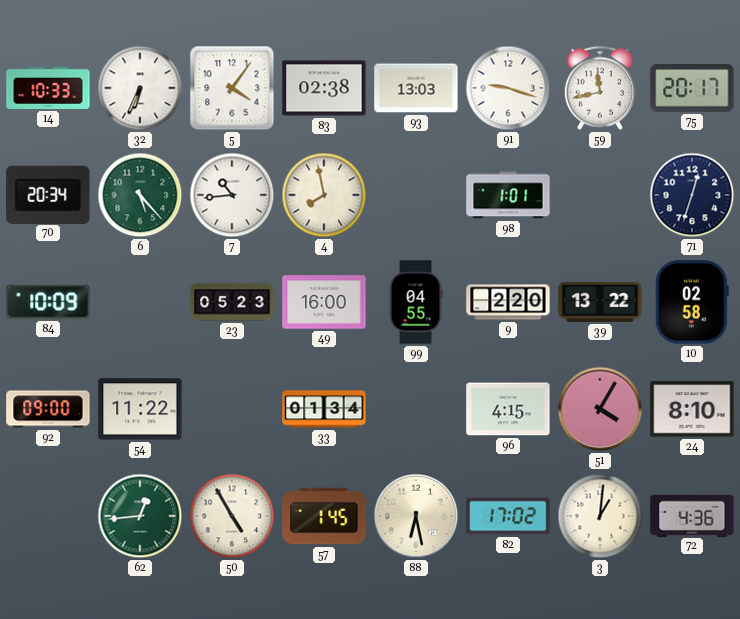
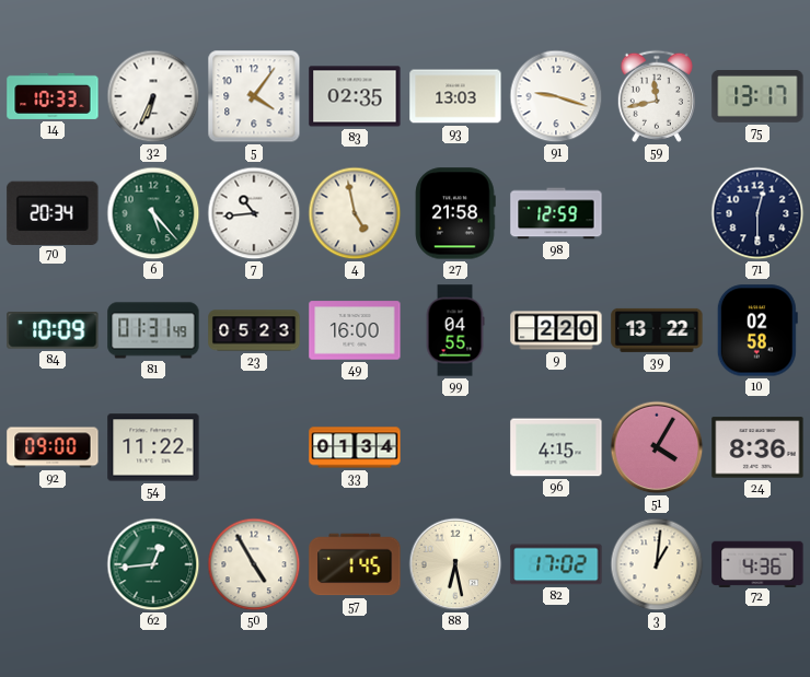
83: 02:38 -> 02:35 (355, 96)
75: 20:17 -> 13:17 (757, 96)
4: 7:58 -> 4:58 (355, 213)
27: none -> 21:58 (455, 213)
98: 1:01 -> 12:59 (556, 213)
71: 12:33 -> 12:30 (757, 213)
81: none -> 01:31 (153, 330)
24: 8:10 -> 8:36 (757, 447)
